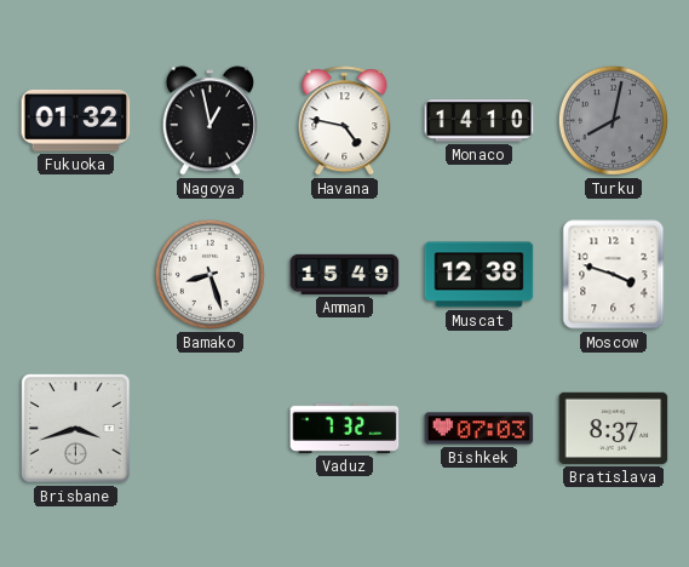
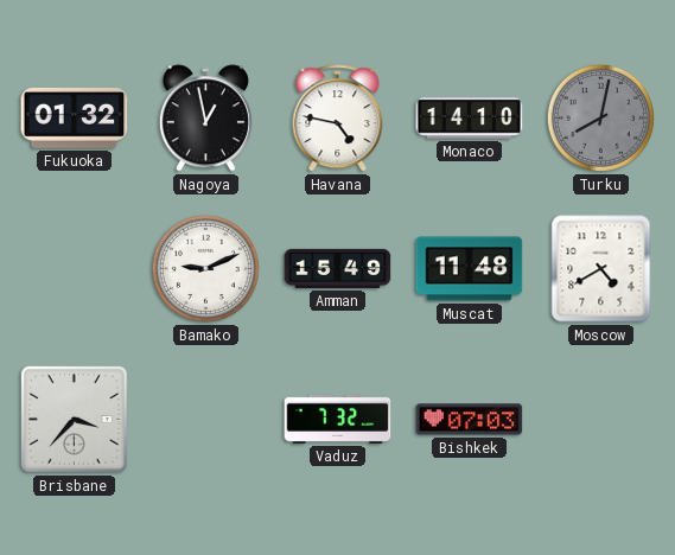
Bamako: 8:27 -> 9:11 (205, 268)
Muscat: 12:38 -> 11:48 (470, 269)
Moscow: 3:48 -> 4:40 (601, 269)
Brisbane: 3:42 -> 3:37 (75, 420)
Bratislava: 8:37 -> none (614, 428)
